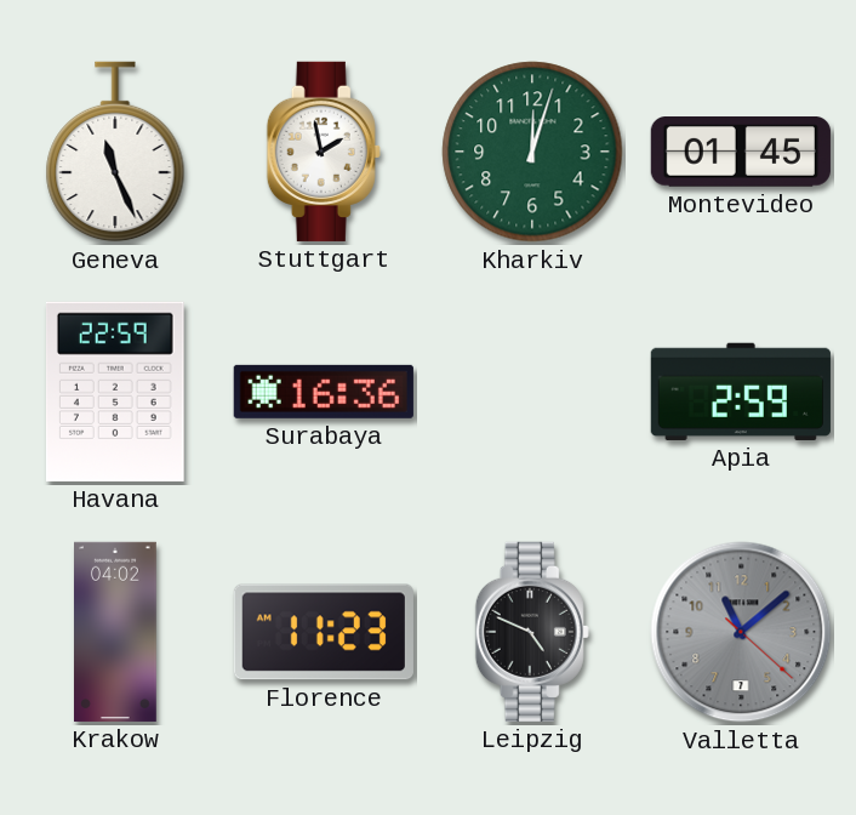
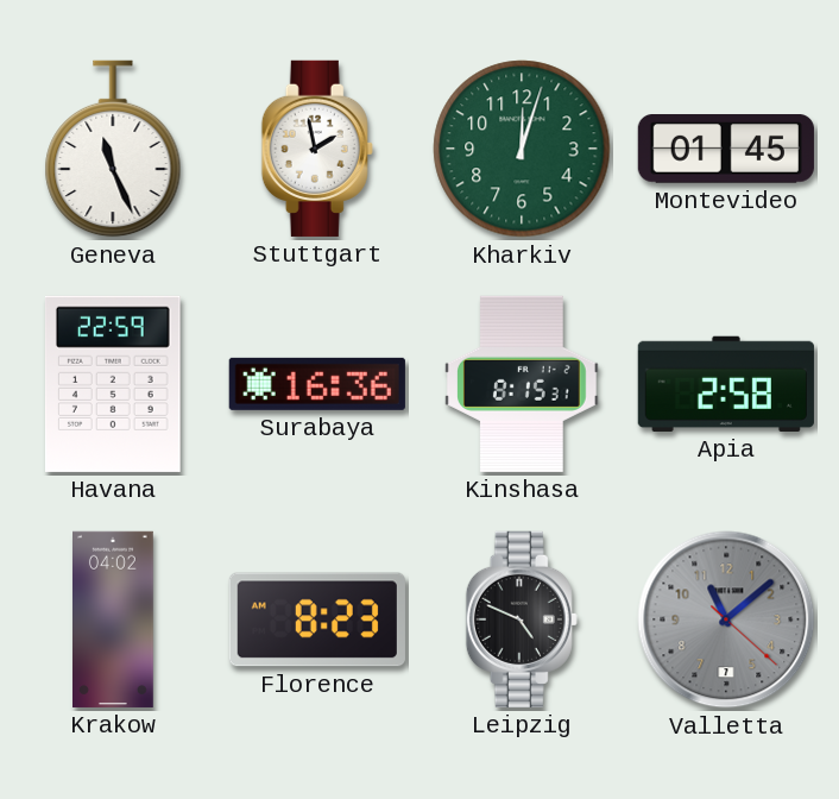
Kinshasa: none -> 8:15 (522, 384)
Apia: 2:59 -> 2:58 (726, 384)
Florence: 11:23 -> 8:23 (317, 619)
